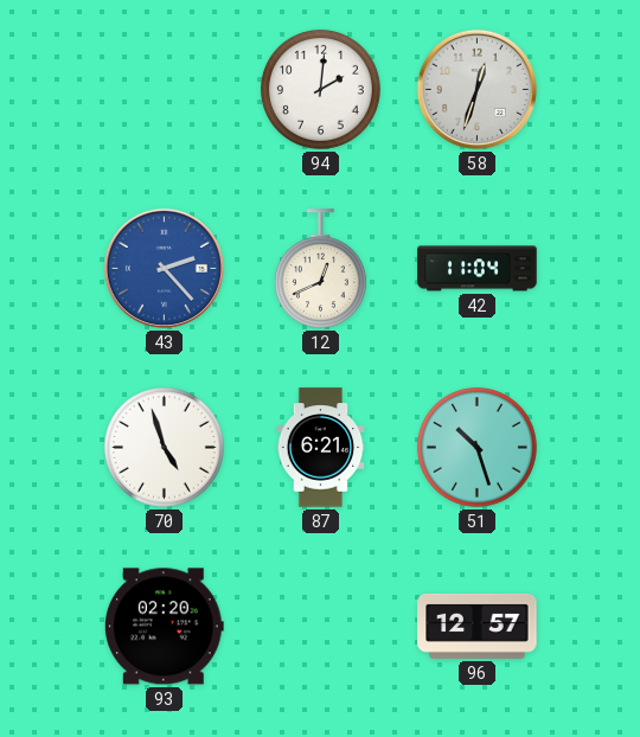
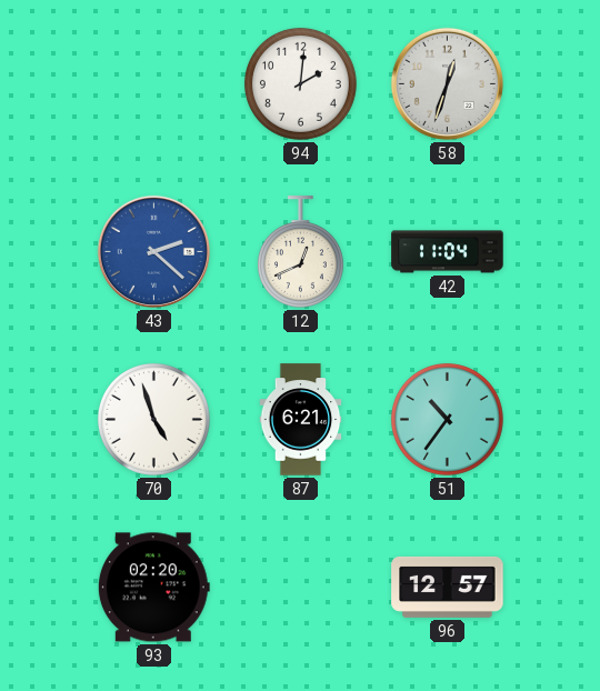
43: 2:23 -> 2:22 (153, 251)
51: 10:27 -> 10:36 (447, 419)
